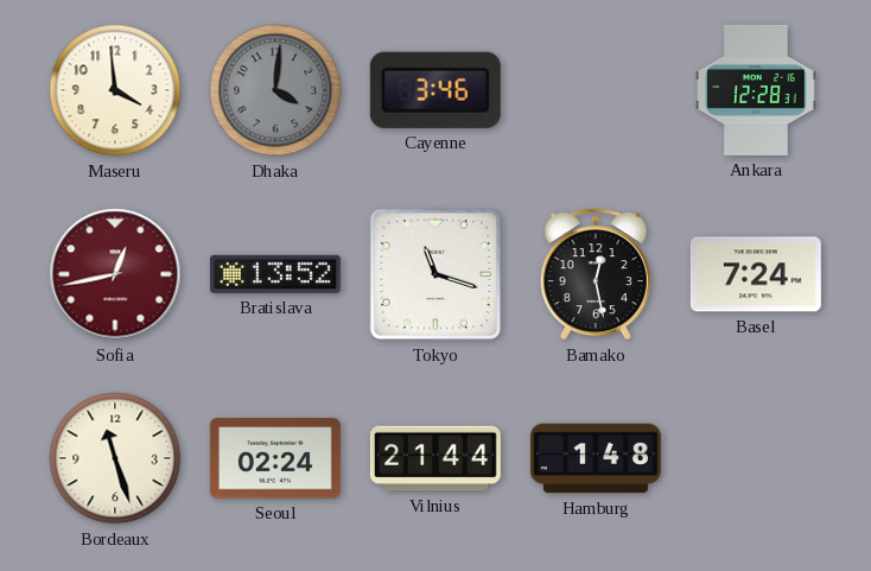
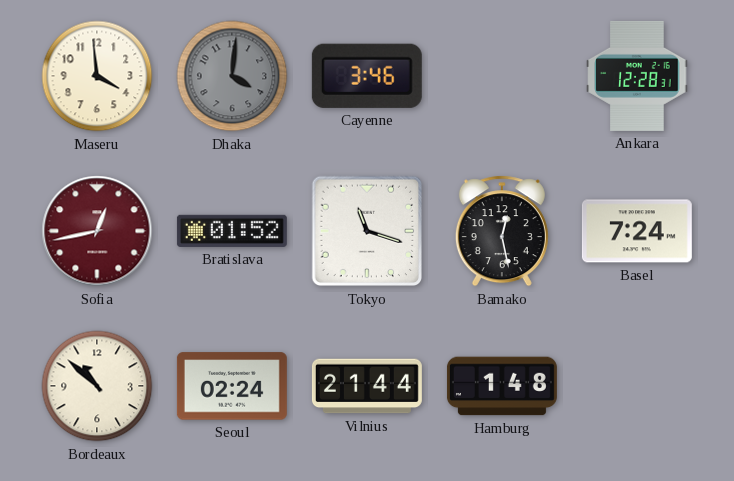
Bratislava: 13:52 -> 01:52 (232, 231)
Bordeaux: 11:27 -> 10:52 (97, 386)
